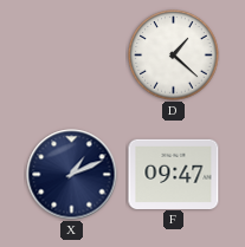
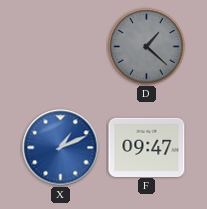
D dial: white -> grey (147, 47)
X dial: navy -> blue (61, 148)
